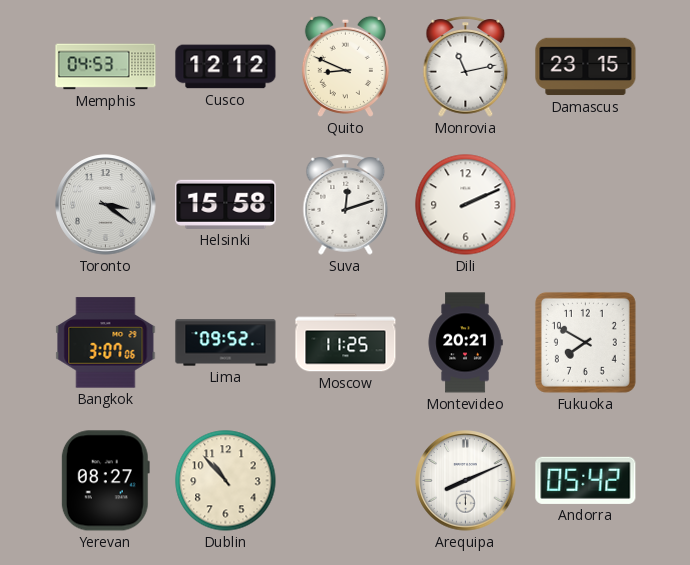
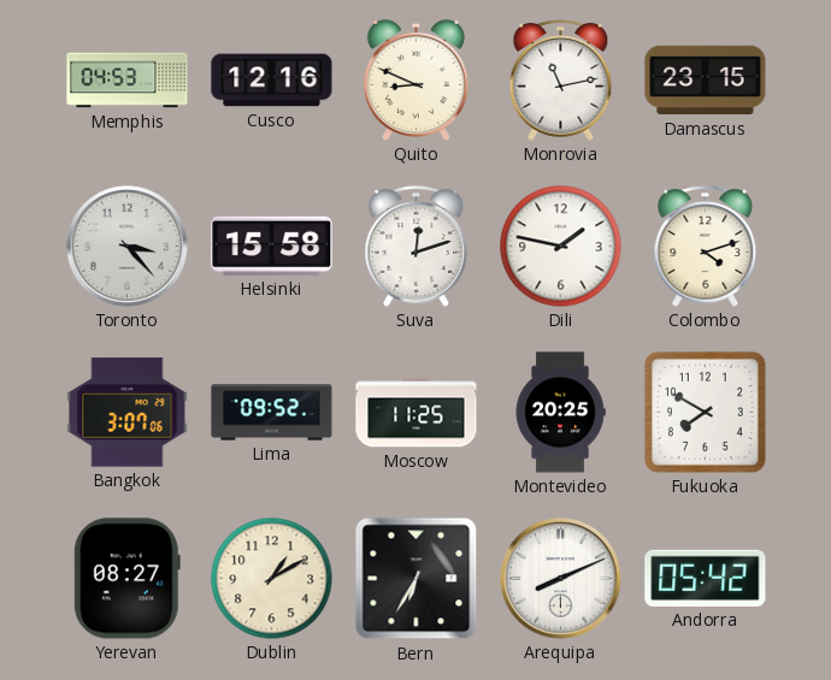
Cusco: 12:12 -> 12:16 (272, 81)
Toronto: 3:21 -> 3:23 (128, 247)
Dili: 2:11 -> 1:47 (561, 247)
Colombo: none -> 4:12 (706, 247)
Montevideo: 20:21 -> 20:25 (560, 413)
Dublin: 10:53 -> 1:10 (272, 579)
Bern: none -> 6:35 (417, 579)
